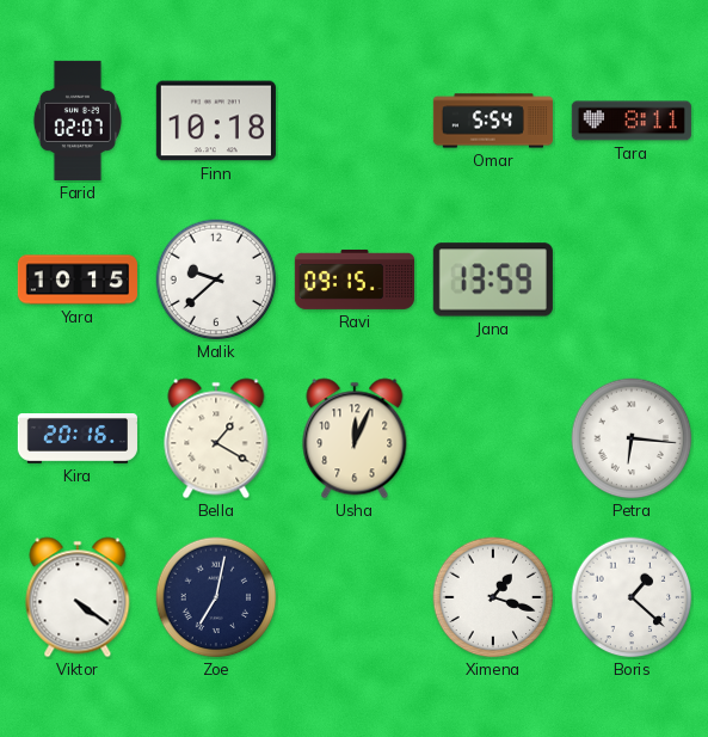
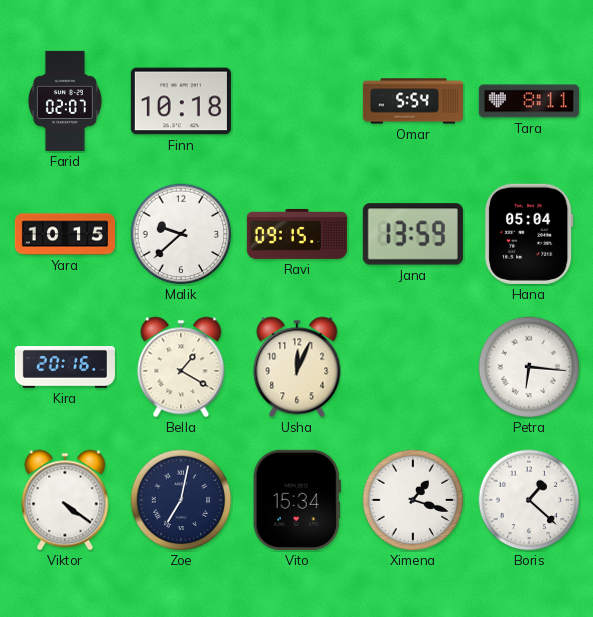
Hana: none -> 05:04 (530, 234)
Vito: none -> 15:34 (297, 500)
